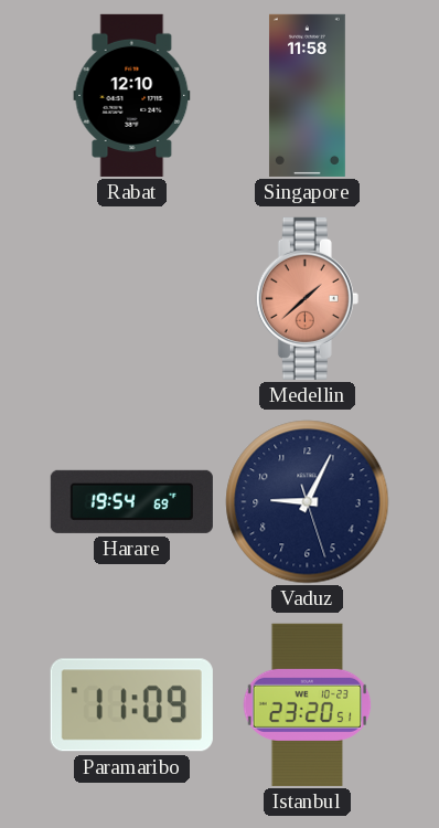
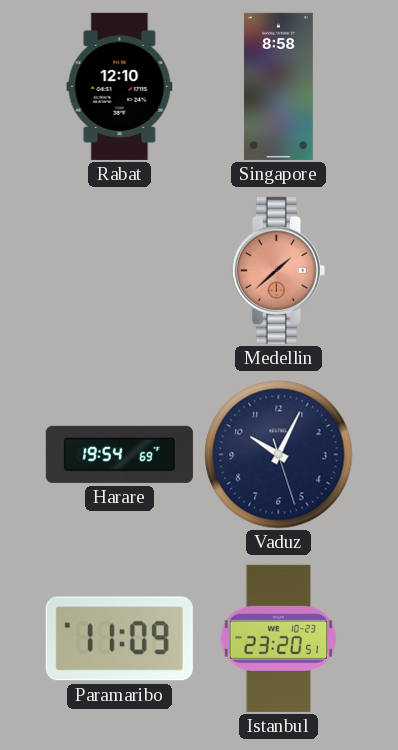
Singapore: 11:58 -> 8:58 (278, 86)
Vaduz: 9:04 -> 10:04 (279, 455)
